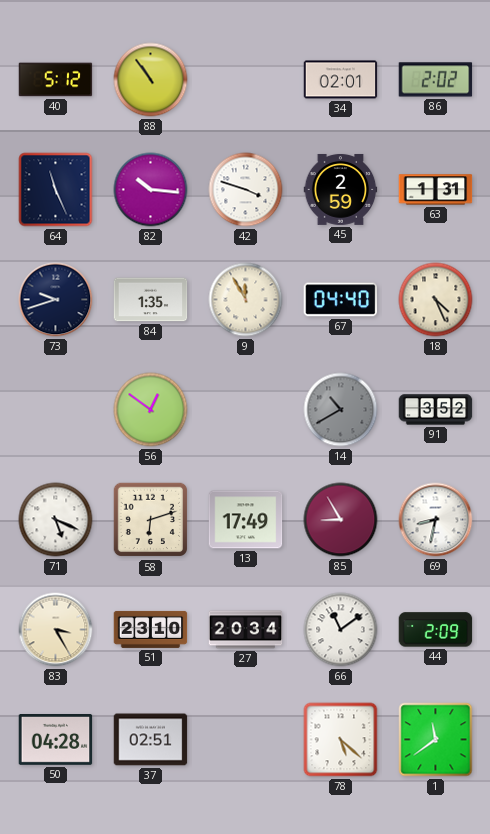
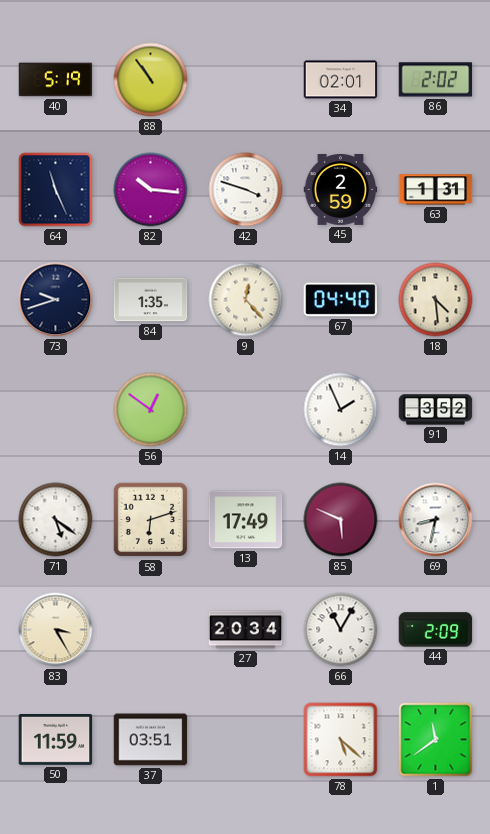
40: 5:12 -> 5:19 (56, 80)
9: 11:55 -> 12:23 (246, 300)
18: 4:26 -> 4:29 (436, 300)
14: 10:40 -> 1:56 (341, 410)
14 dial: grey -> white (341, 410)
71: 5:19 -> 5:21 (56, 520)
85: 8:55 -> 5:49 (341, 520)
51: 23:10 -> none (151, 629)
66: 11:09 -> 11:05 (341, 630)
50: 04:28 -> 11:59 (56, 740)
37: 02:51 -> 03:51 (151, 740)
